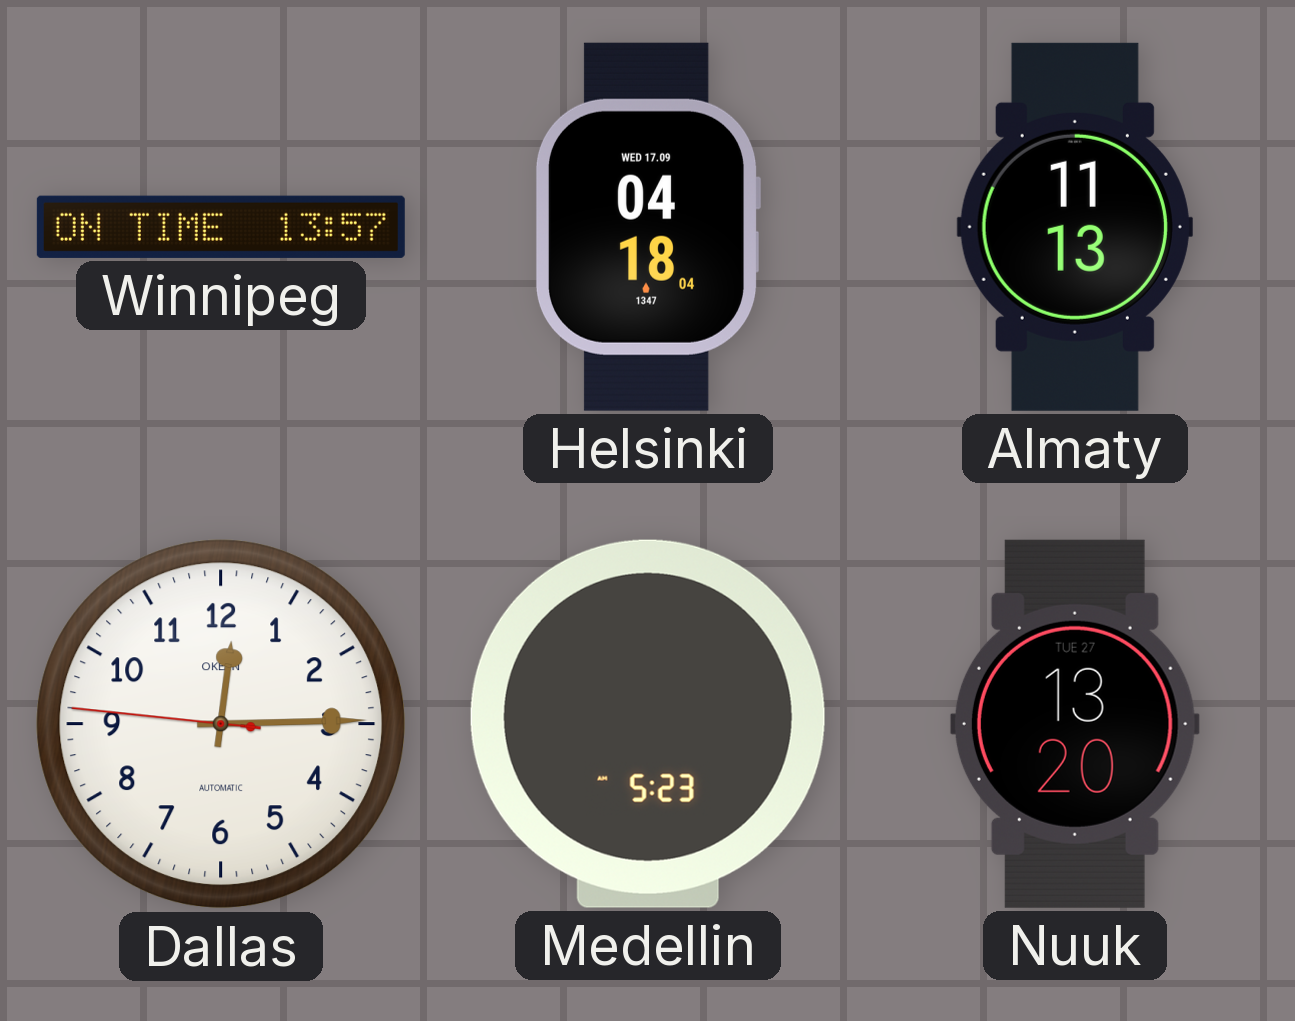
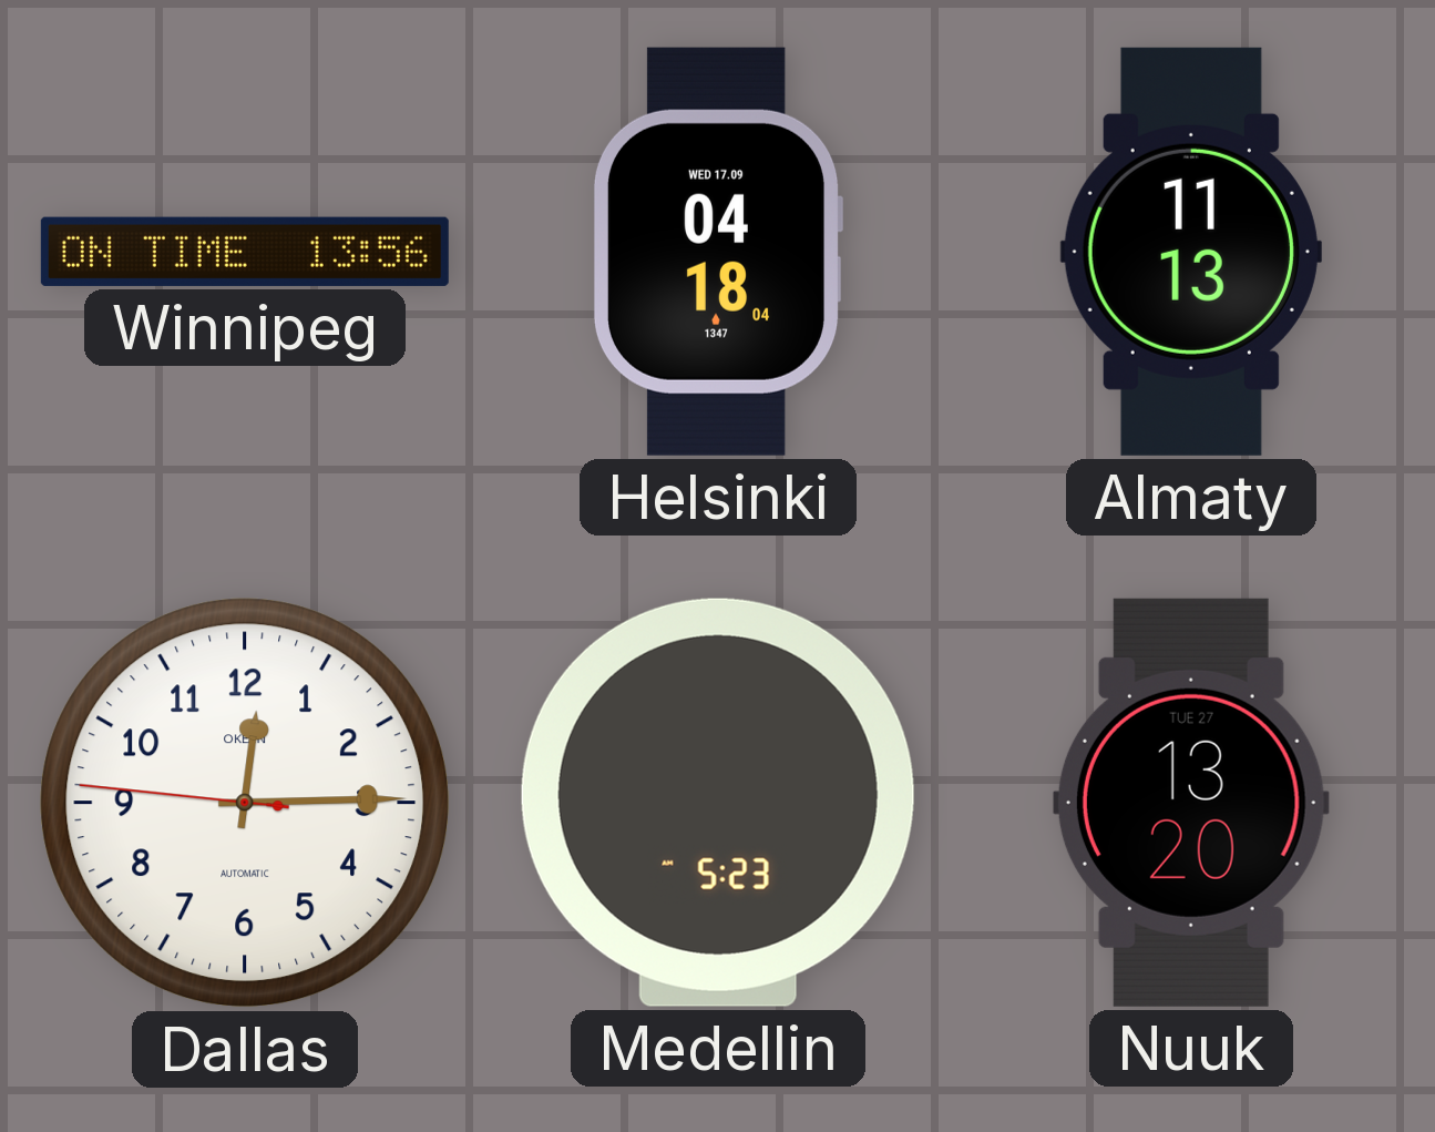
Winnipeg: 13:57 -> 13:56 (245, 252)
